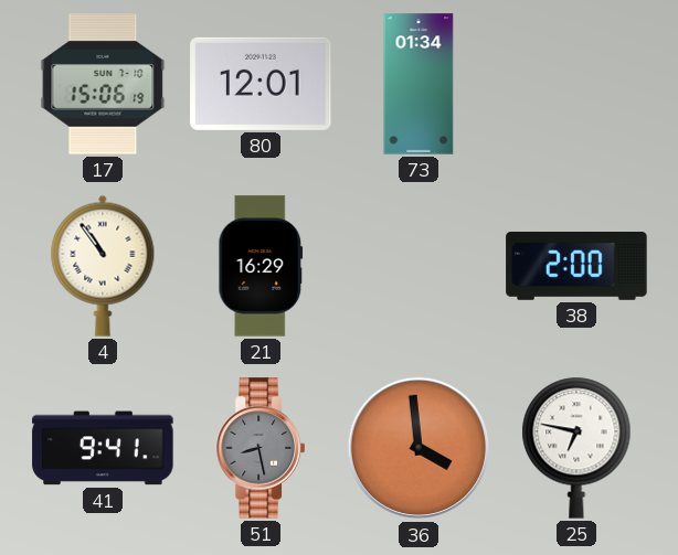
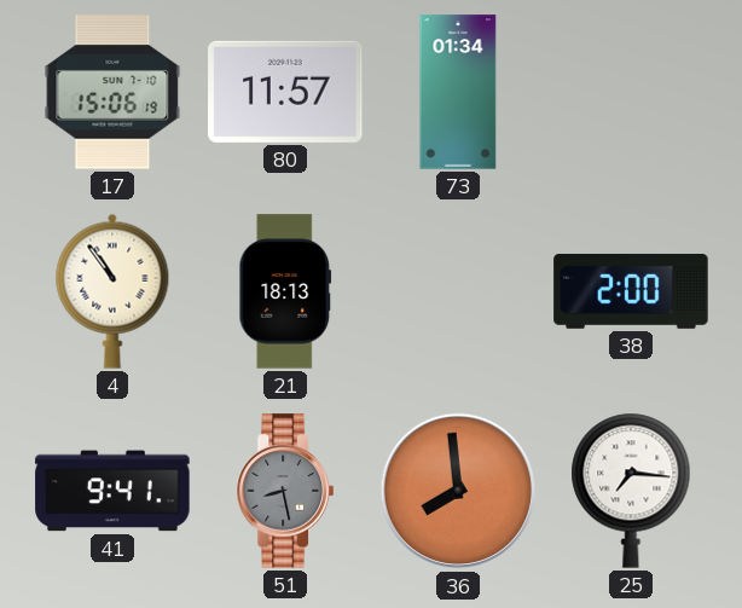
80: 12:01 -> 11:57 (285, 92)
21: 16:29 -> 18:13 (285, 291)
36: 3:59 -> 7:59 (458, 491)
25: 6:47 -> 7:16 (631, 491)
